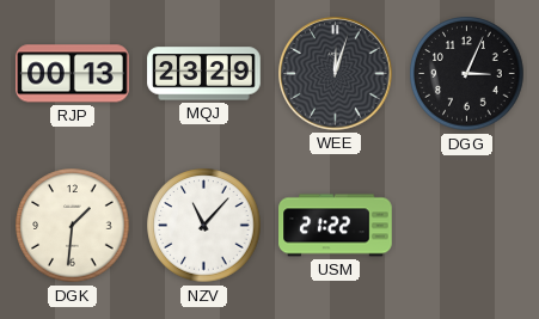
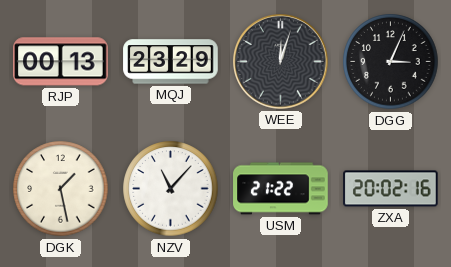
DGK: 1:31 -> 1:28 (61, 189)
ZXA: none -> 20:02 (391, 189)
